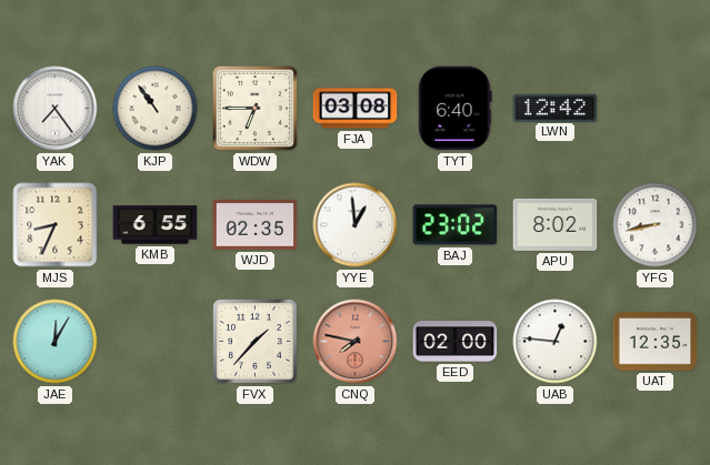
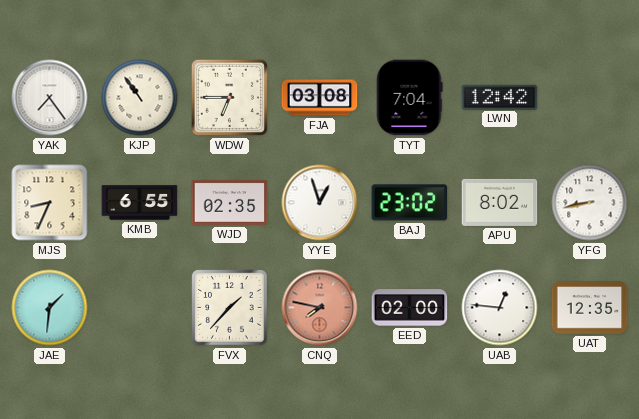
TYT: 6:40 -> 7:04 (410, 98)
YYE: 12:59 -> 12:57 (320, 203)
JAE: 12:05 -> 1:31 (50, 308)
